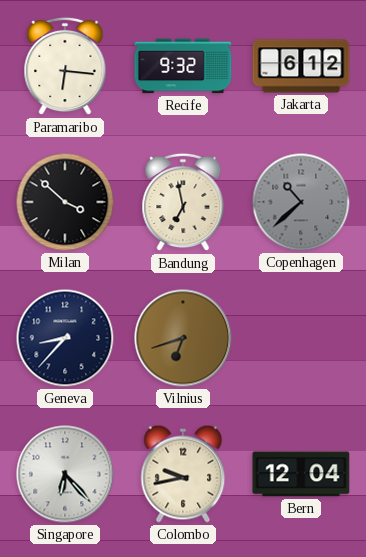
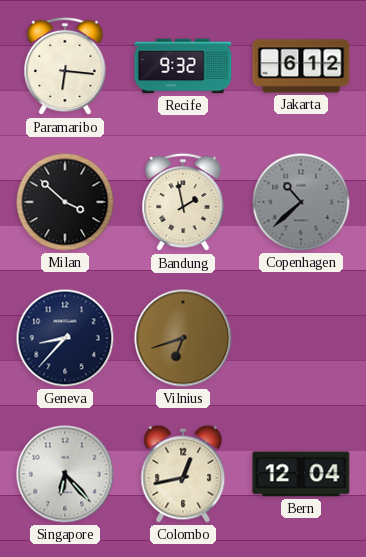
Bandung: 6:58 -> 1:58 (183, 202)
Colombo: 9:43 -> 12:43 (183, 474)
